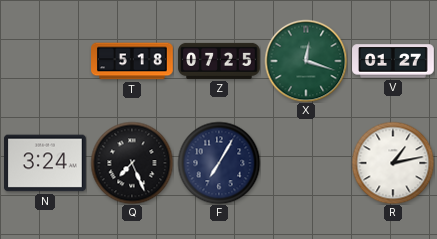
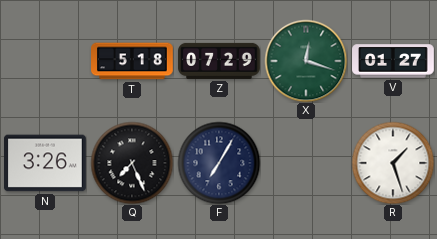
Z: 07:25 -> 07:29 (219, 61)
N: 3:24 -> 3:26 (46, 163)
R: 1:13 -> 1:27 (393, 163)
